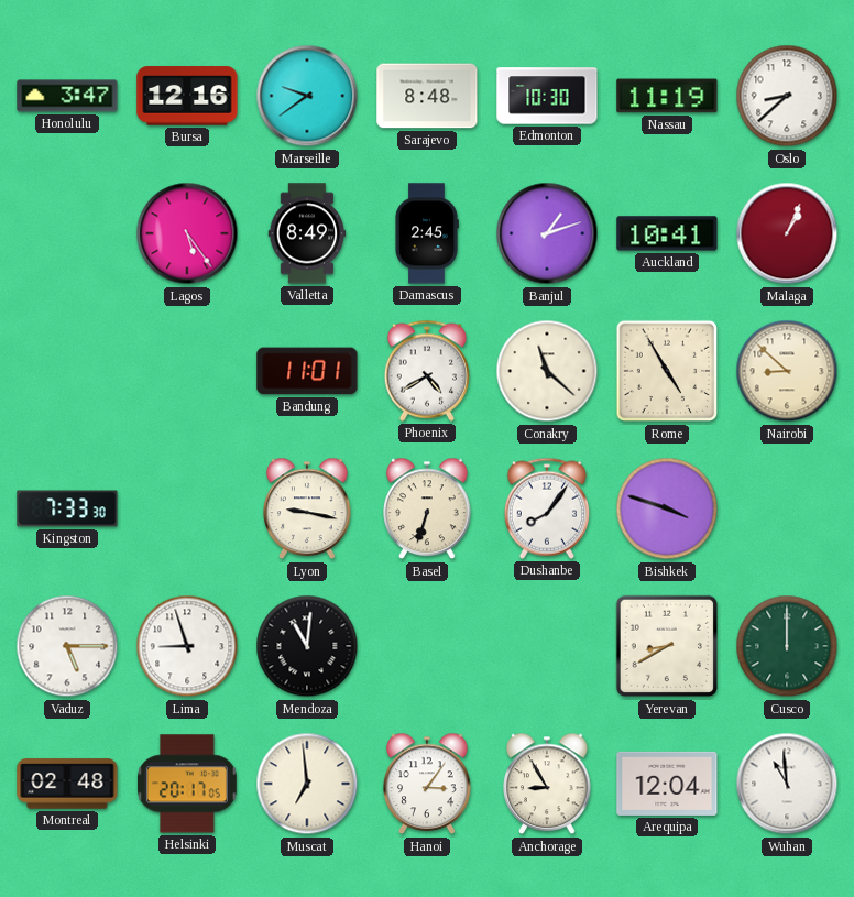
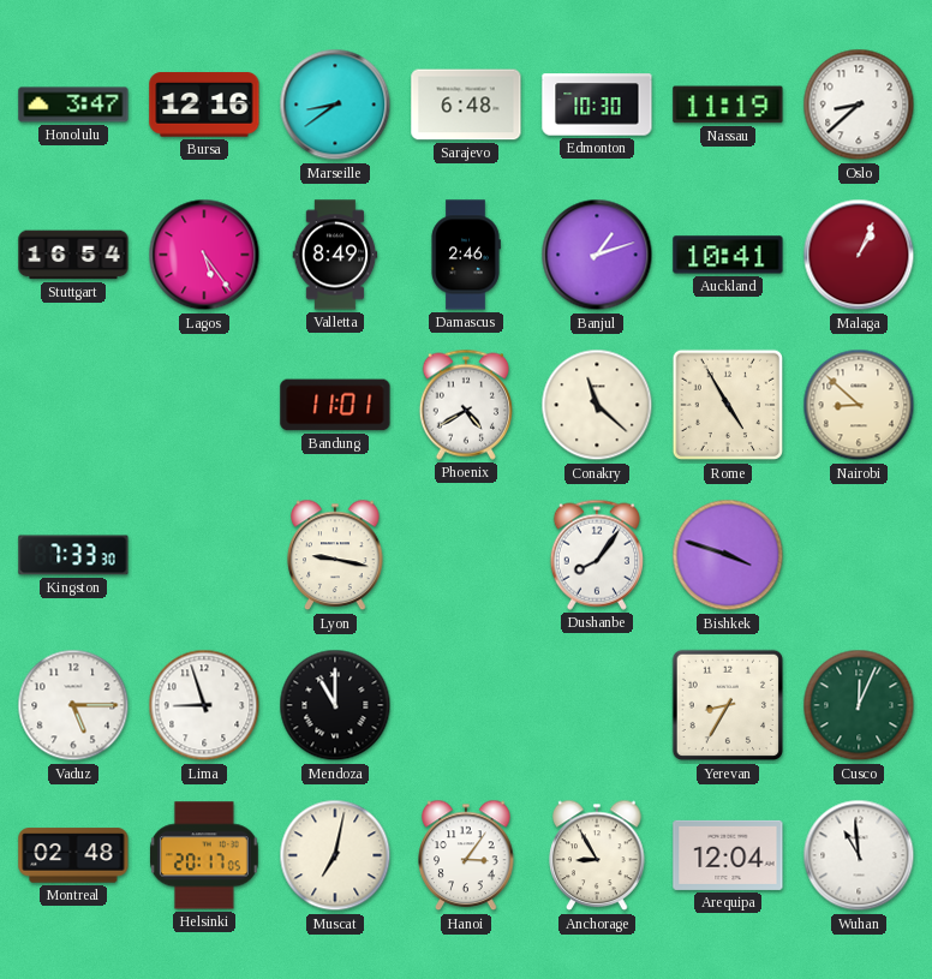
Marseille: 9:39 -> 8:39 (335, 105)
Sarajevo: 8:48 -> 6:48 (466, 105)
Stuttgart: none -> 16:54 (73, 255)
Damascus: 2:45 -> 2:46 (466, 255)
Basel: 6:33 -> none (427, 508)
Mendoza: 11:01 -> 11:00 (335, 705)
Yerevan: 8:40 -> 8:35 (728, 705)
Cusco: 12:00 -> 12:04 (859, 705)
Muscat: 6:59 -> 7:02 (335, 855)
